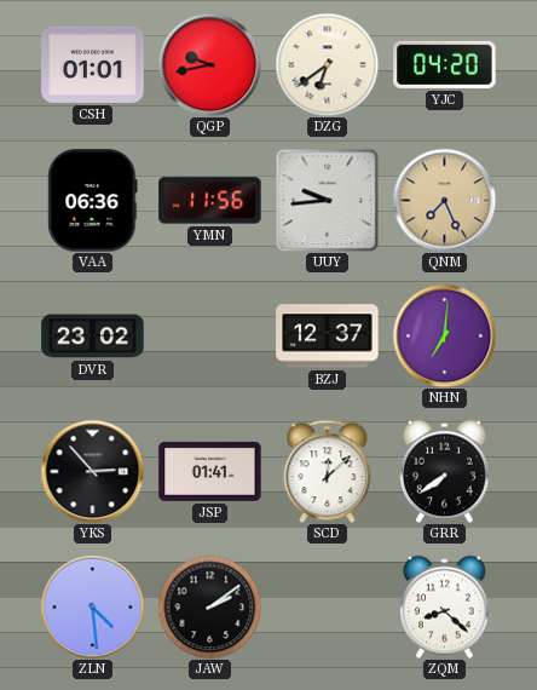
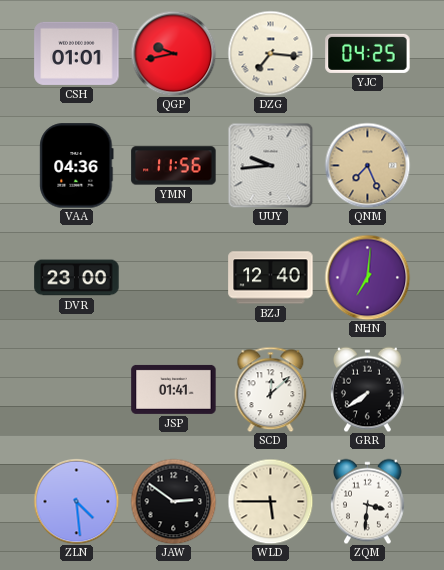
DZG: 6:39 -> 7:16 (270, 53)
YJC: 04:20 -> 04:25 (368, 53)
VAA: 06:36 -> 04:36 (77, 166)
DVR: 23:02 -> 23:00 (77, 278)
BZJ: 12:37 -> 12:40 (271, 278)
YKS: 2:53 -> none (92, 471)
JAW: 2:09 -> 2:51 (173, 501)
WLD: none -> 5:45 (270, 501)
ZQM: 8:22 -> 3:31 (368, 501)
